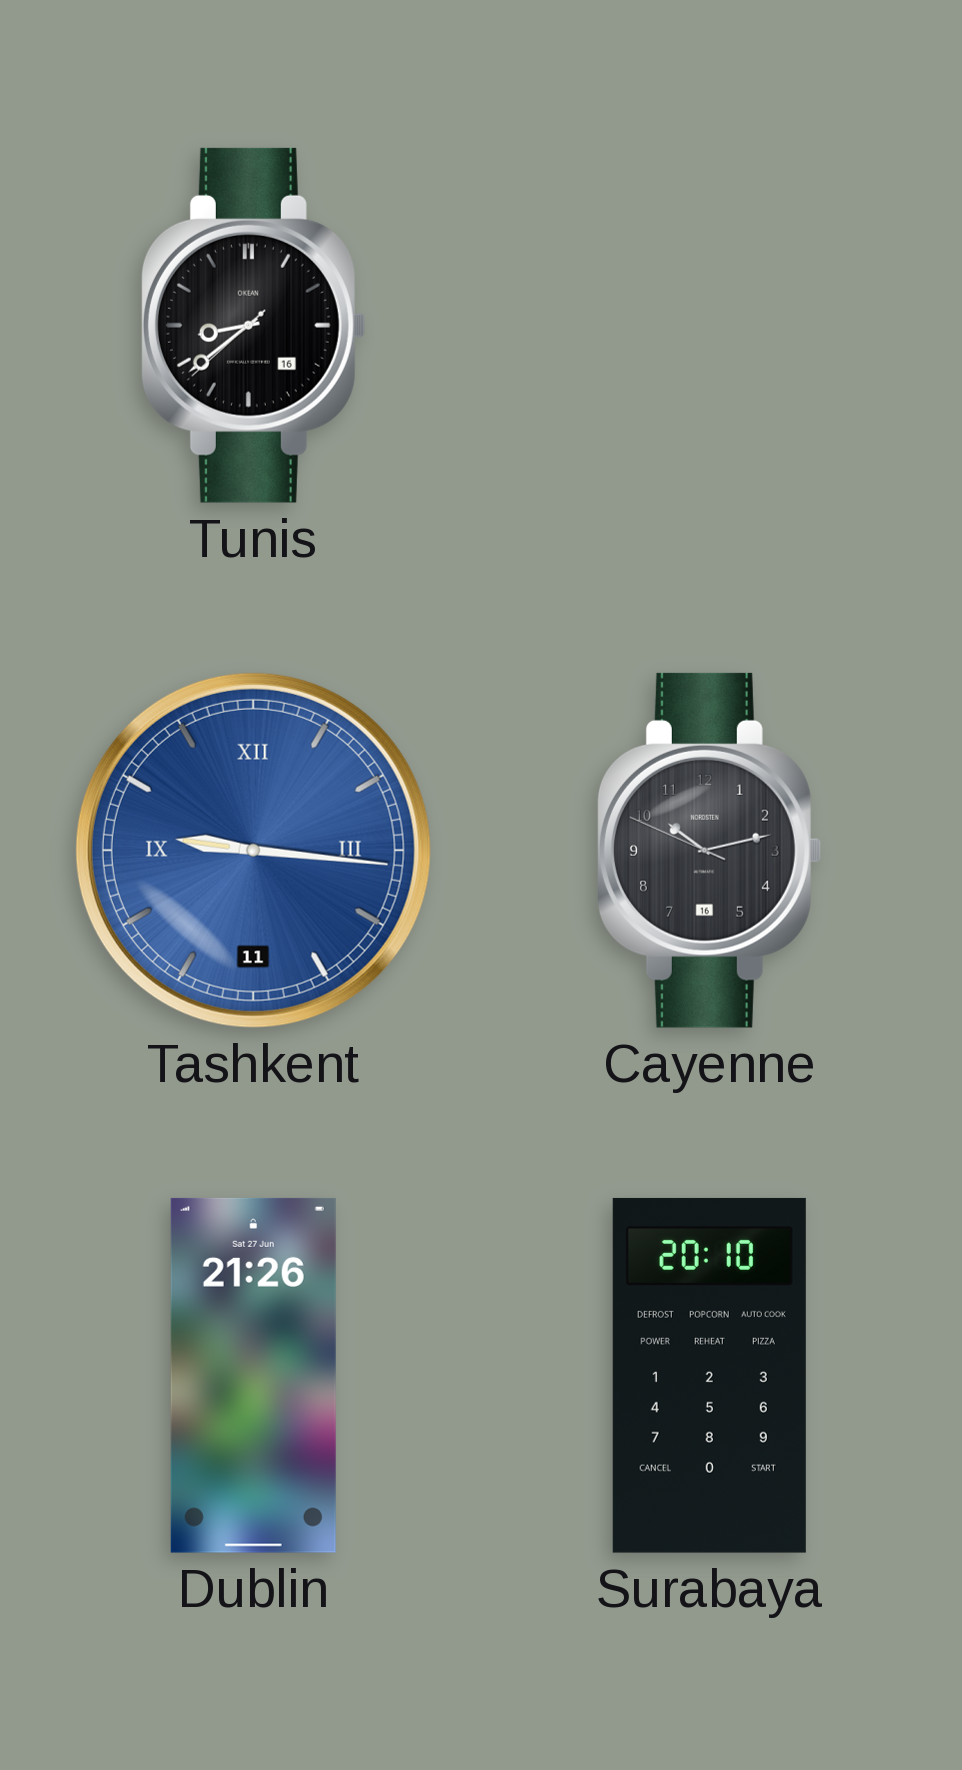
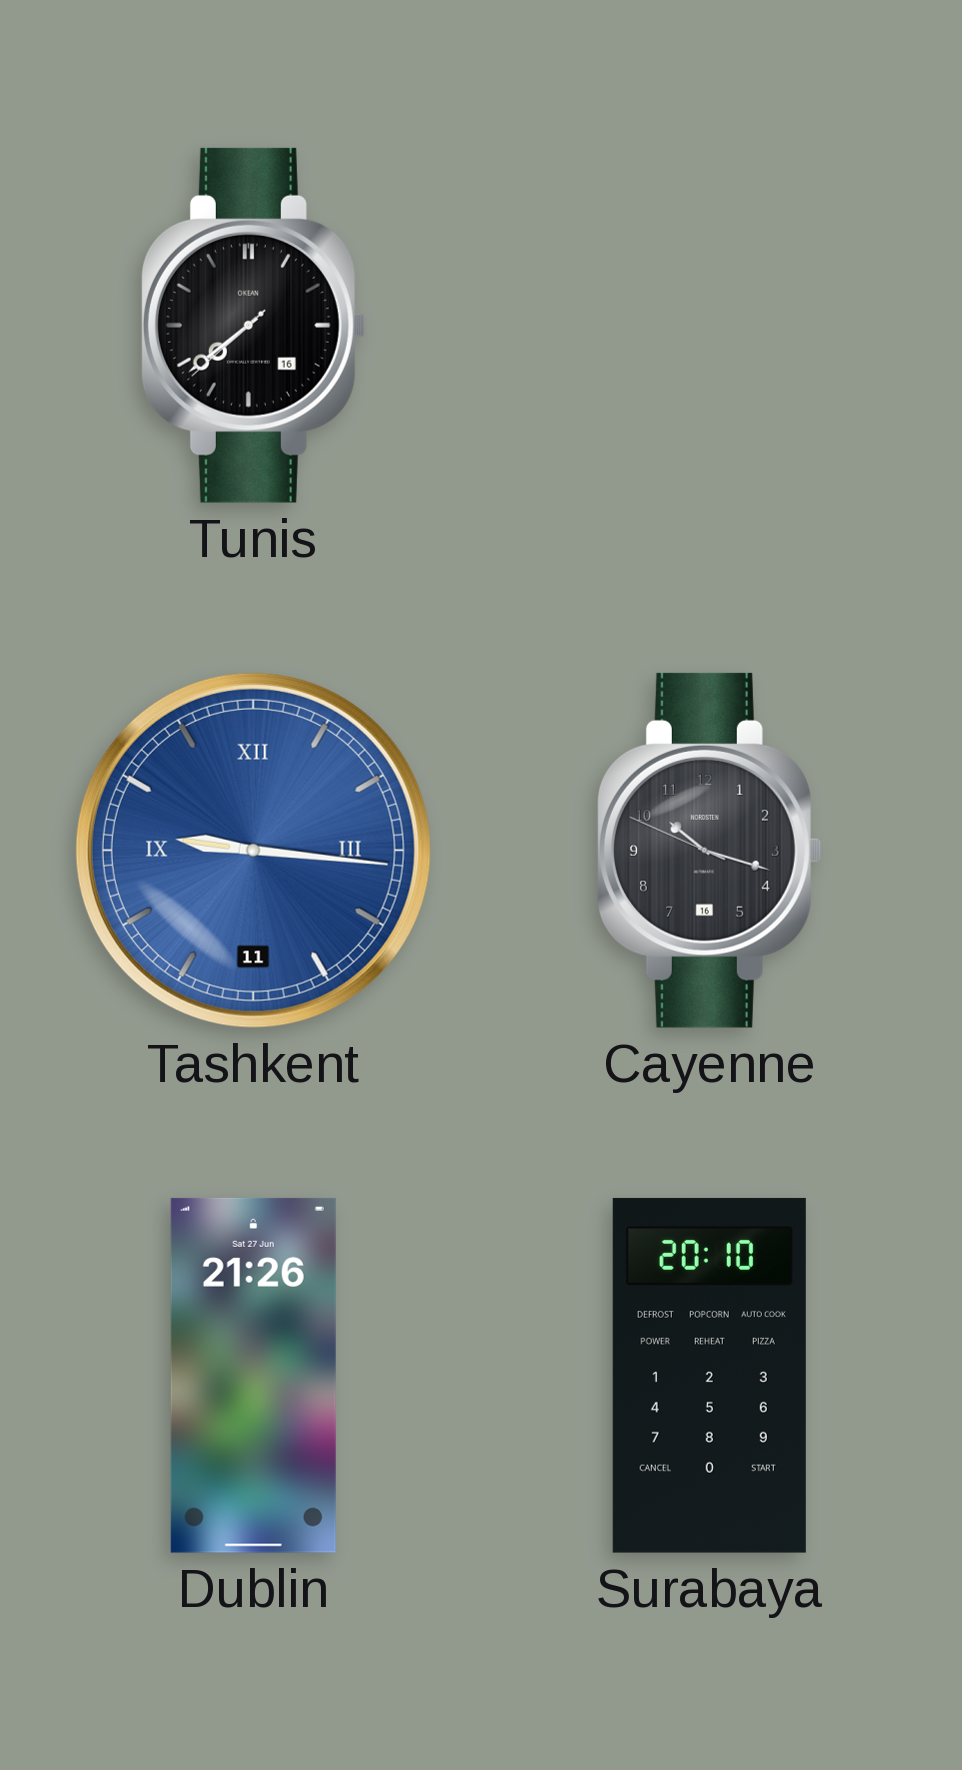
Tunis: 8:38 -> 7:38 (253, 325)
Cayenne: 10:12 -> 10:17 (709, 850)
